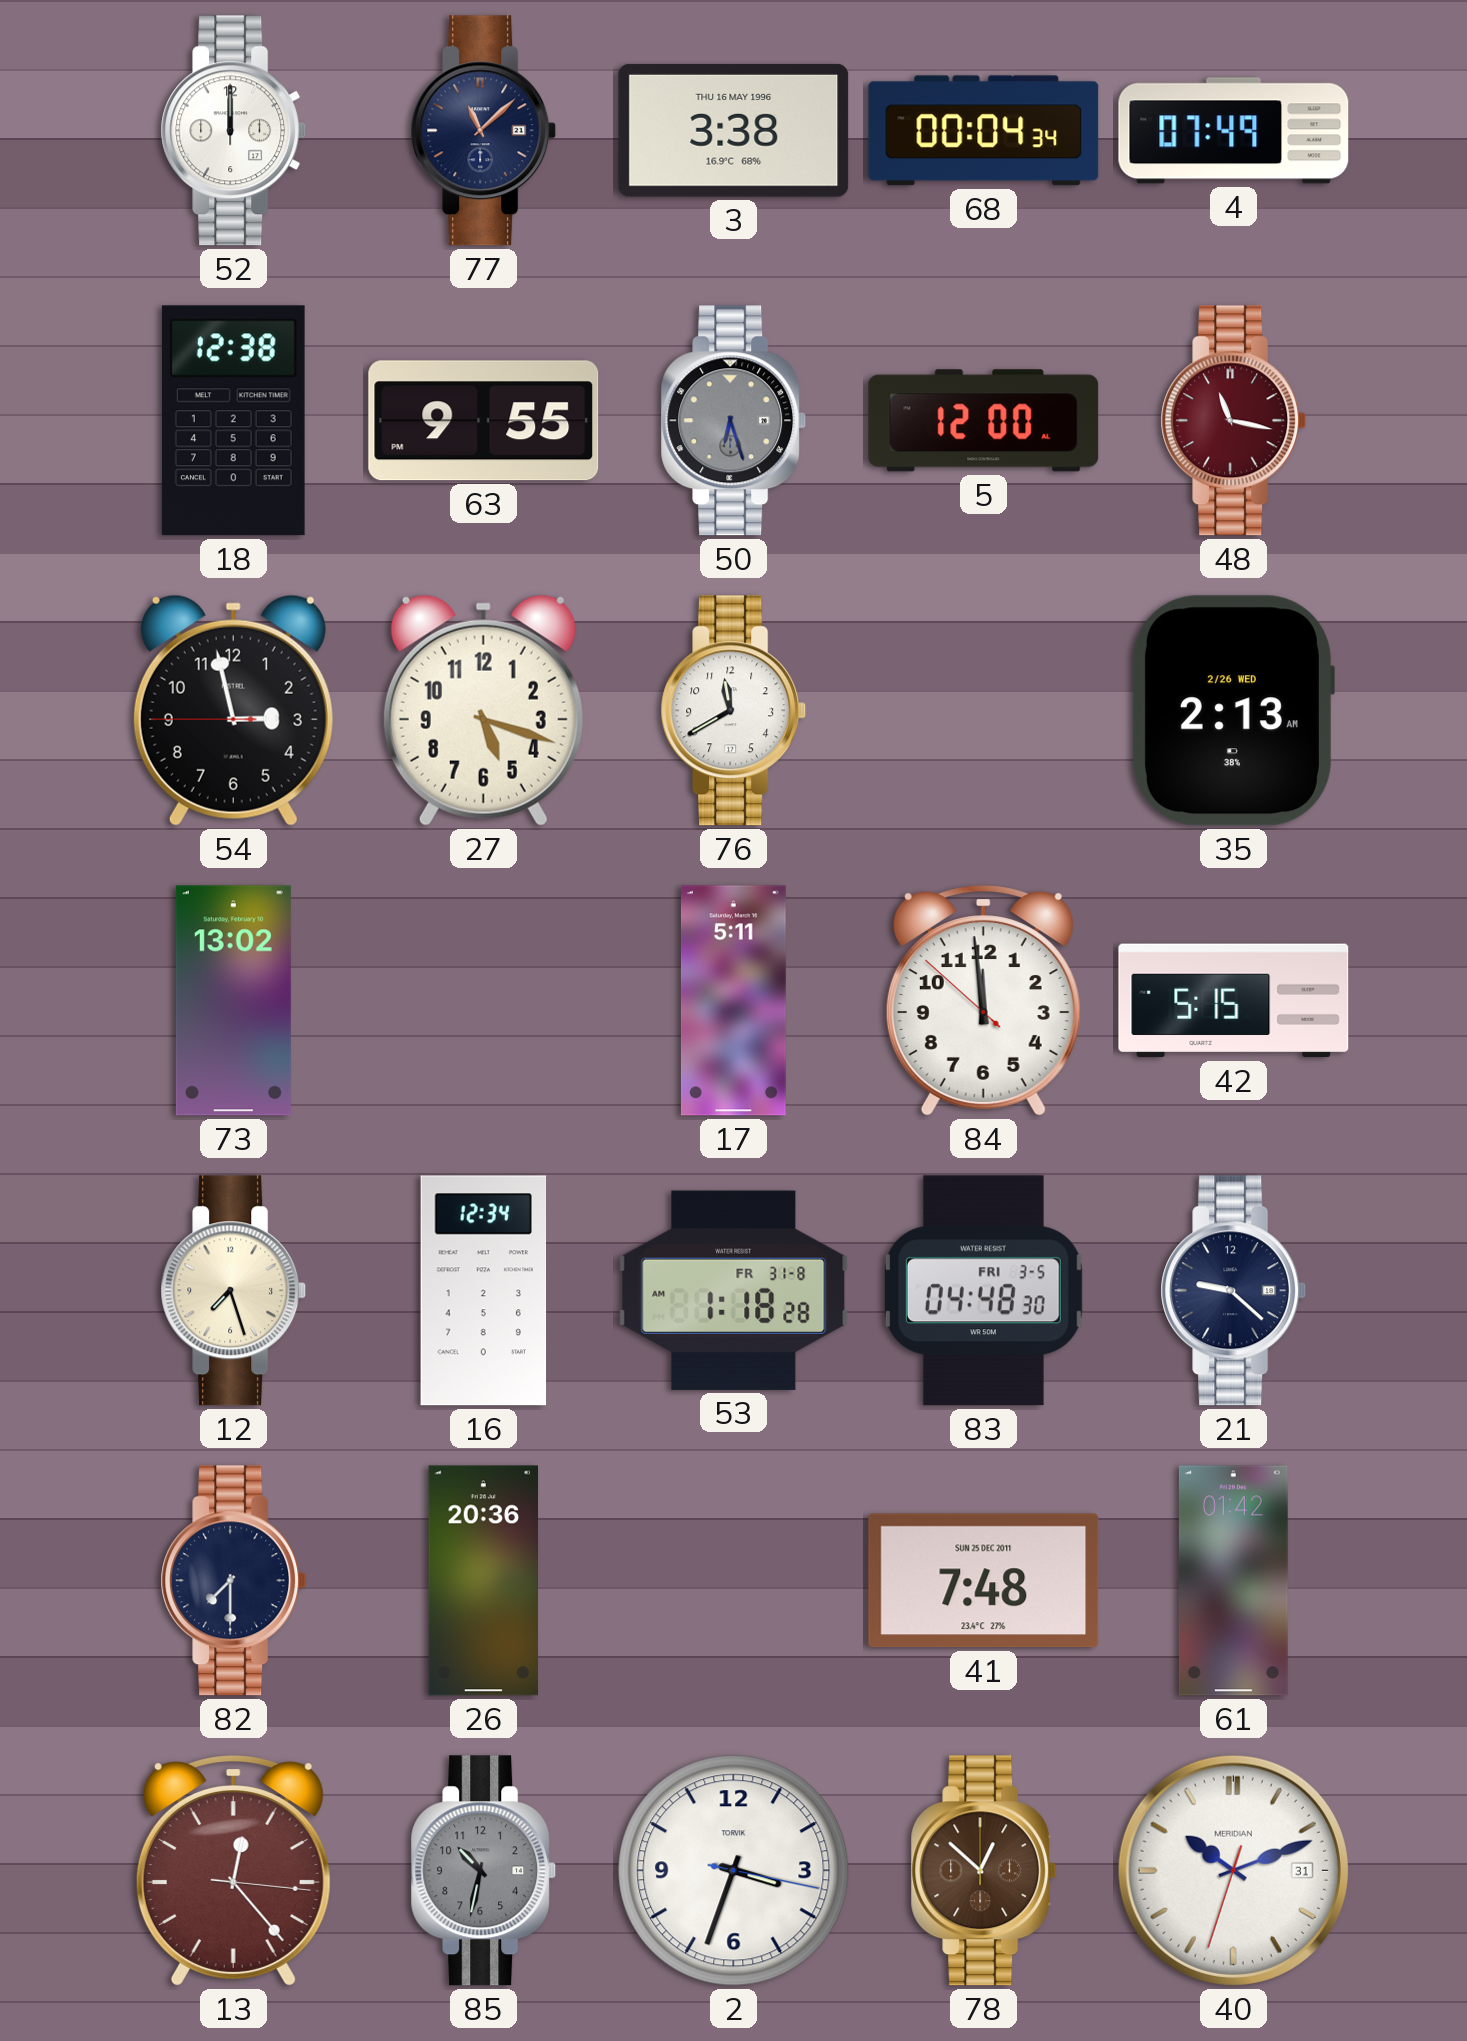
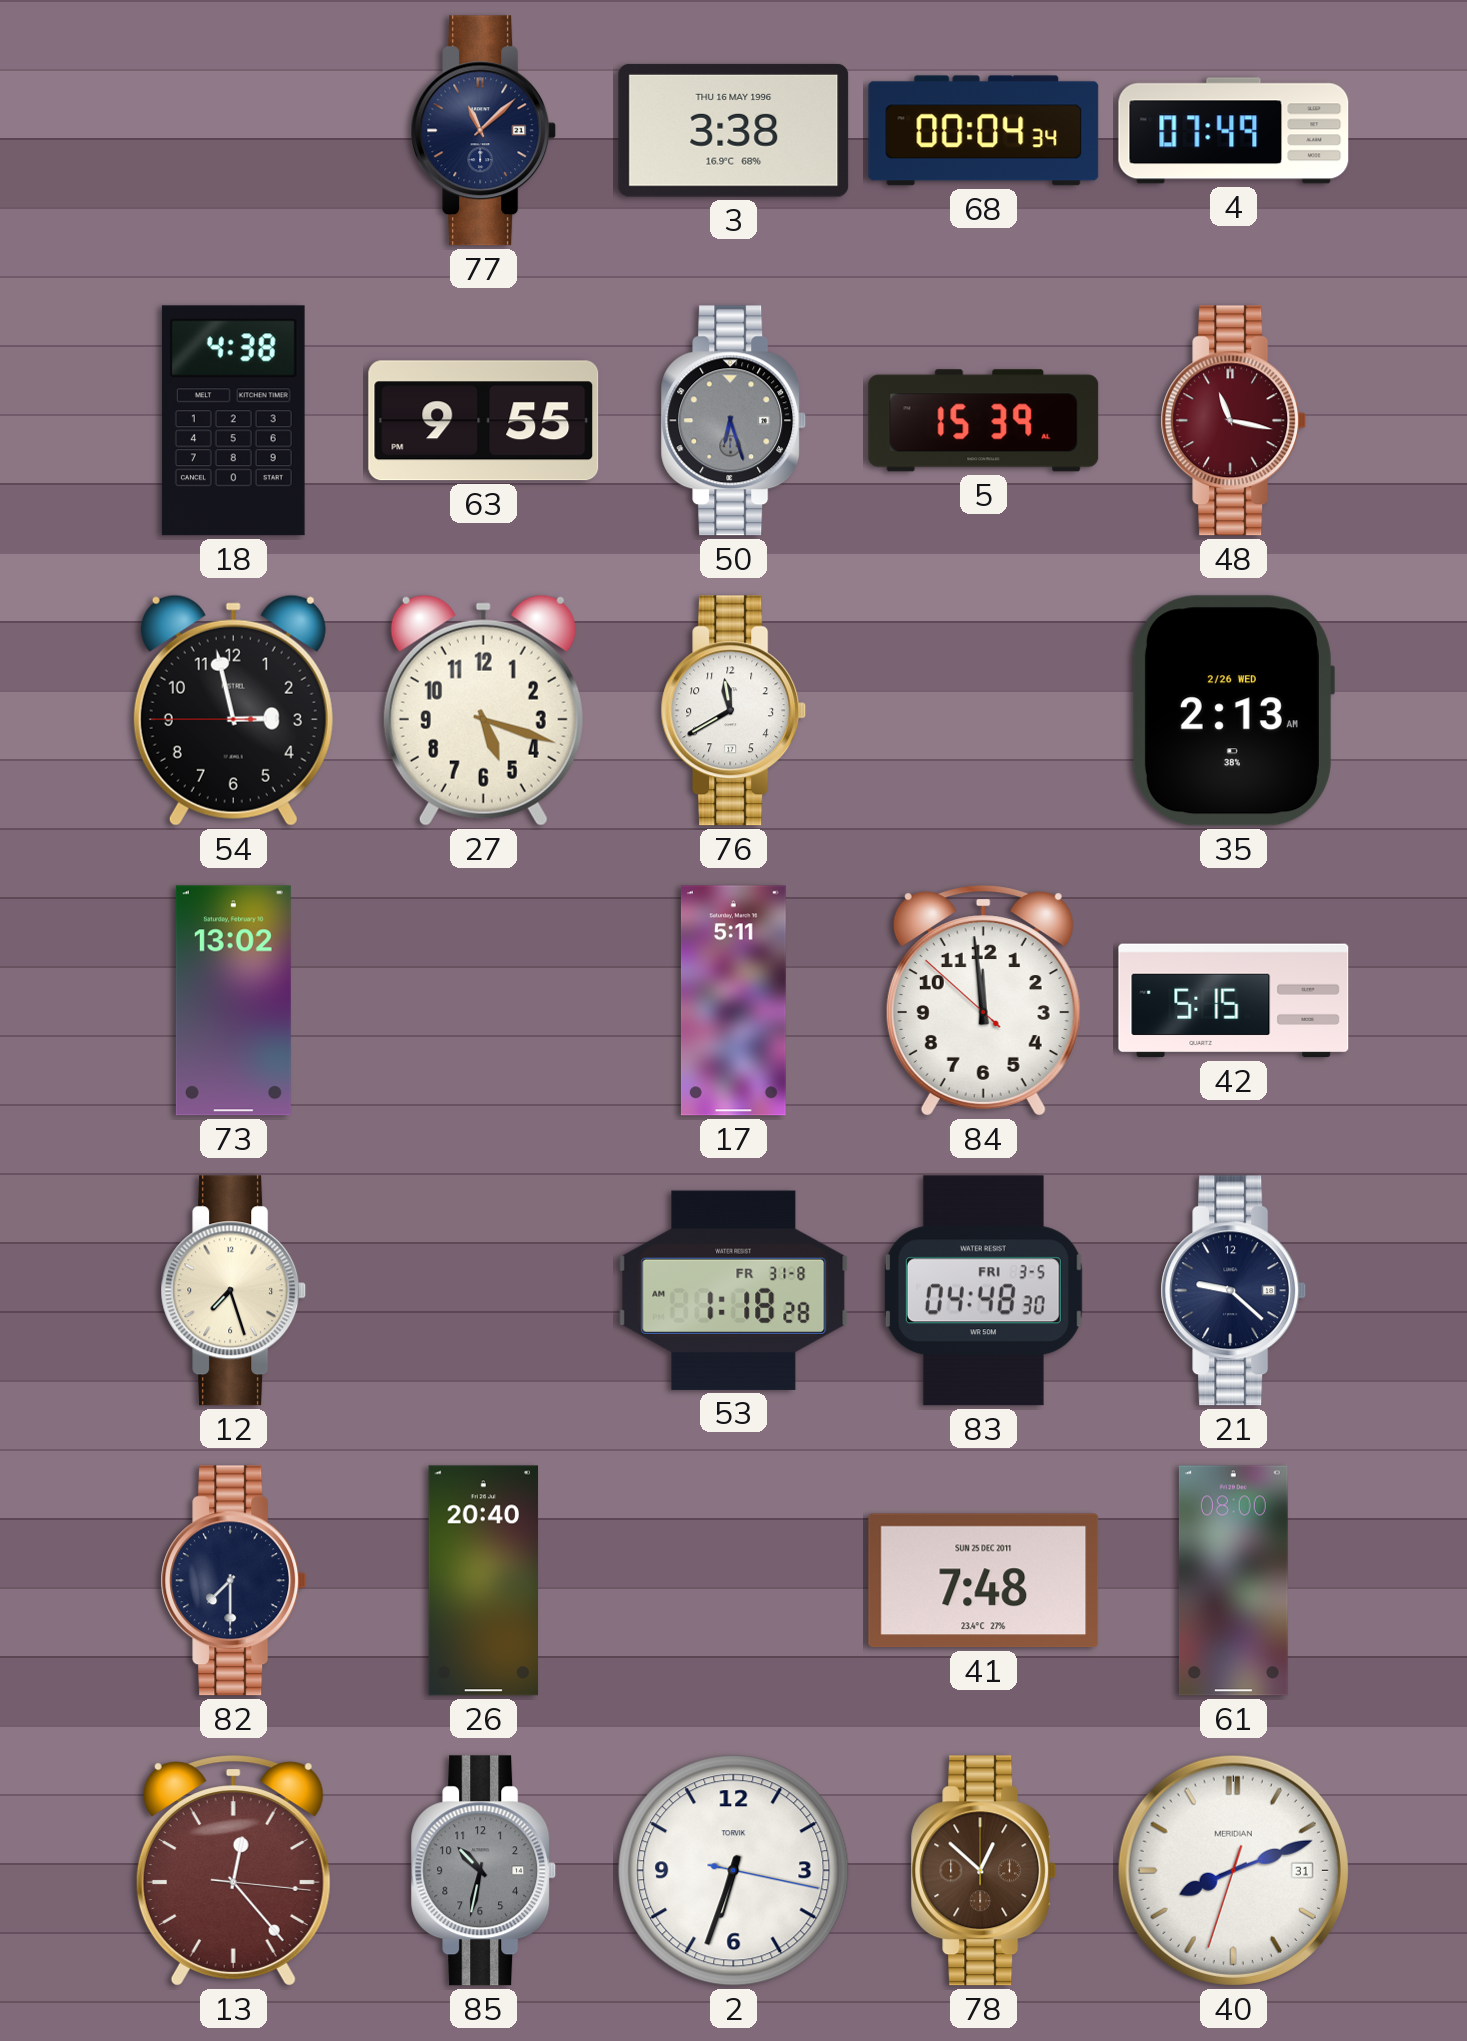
52: 12:00 -> none (234, 131)
18: 12:38 -> 4:38 (233, 421)
5: 12:00 -> 15:39 (984, 421)
16: 12:34 -> none (484, 1291)
26: 20:36 -> 20:40 (484, 1581)
61: 01:42 -> 08:00 (1233, 1581)
2: 3:33 -> 6:33 (734, 1871)
40: 10:11 -> 8:11 (1233, 1870)
